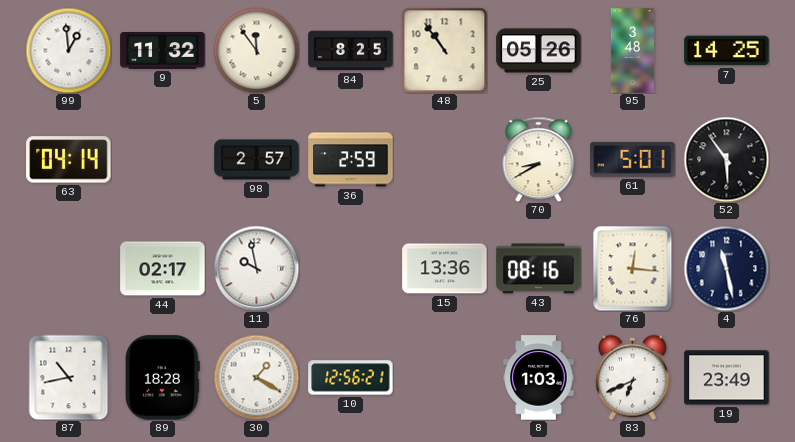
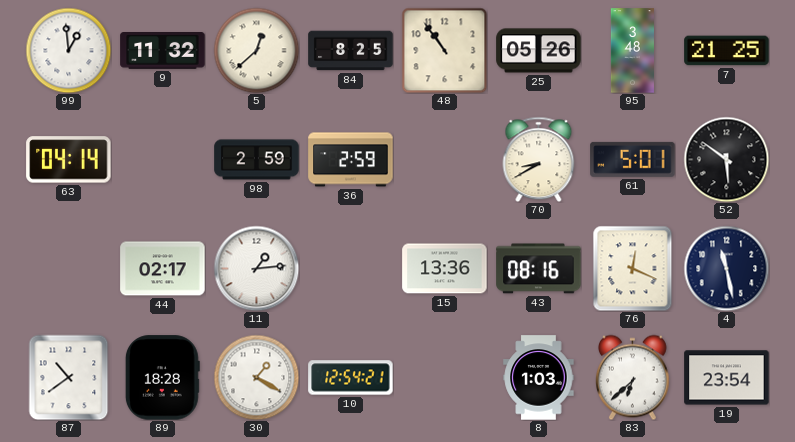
5: 11:54 -> 12:38 (256, 50)
7: 14:25 -> 21:25 (727, 51)
98: 2:57 -> 2:59 (257, 160)
52: 5:54 -> 5:51 (726, 159)
11: 9:58 -> 1:14 (256, 268)
76: 12:16 -> 12:19 (633, 268)
87: 10:43 -> 10:39 (69, 377)
10: 12:56 -> 12:54 (351, 378)
83: 6:41 -> 6:38 (632, 377)
19: 23:49 -> 23:54 (727, 378)
